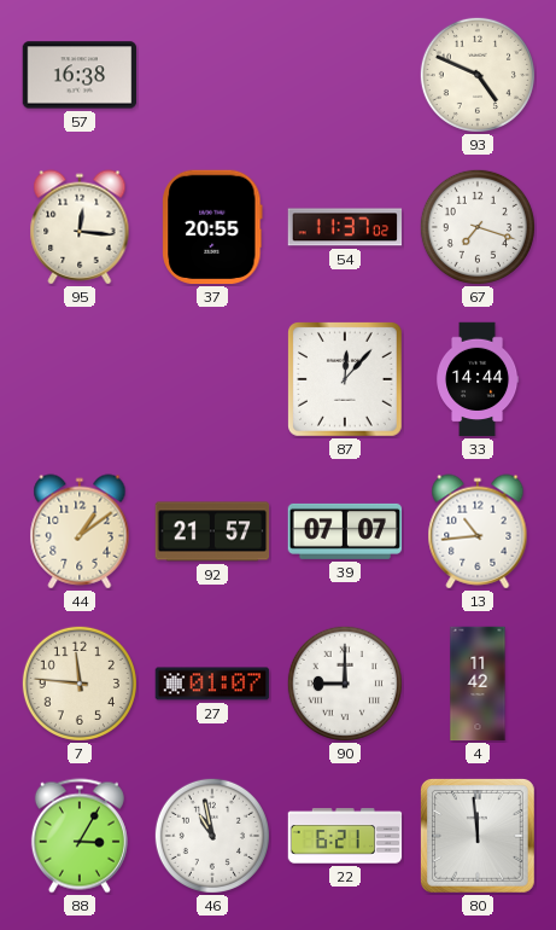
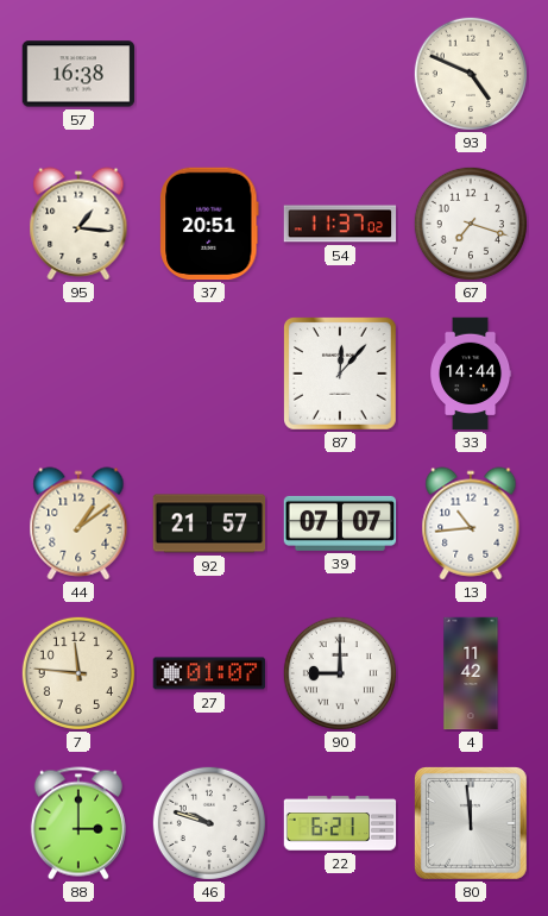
95: 12:16 -> 1:16 (78, 224)
37: 20:55 -> 20:51 (209, 224)
88: 3:05 -> 3:00 (78, 823)
46: 10:58 -> 9:48 (209, 823)
